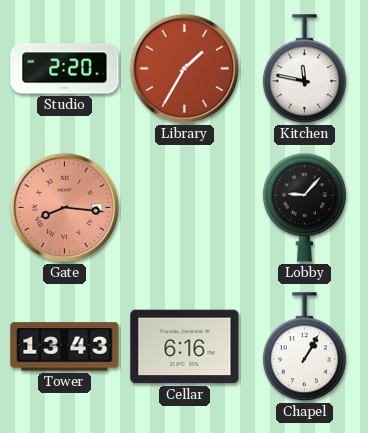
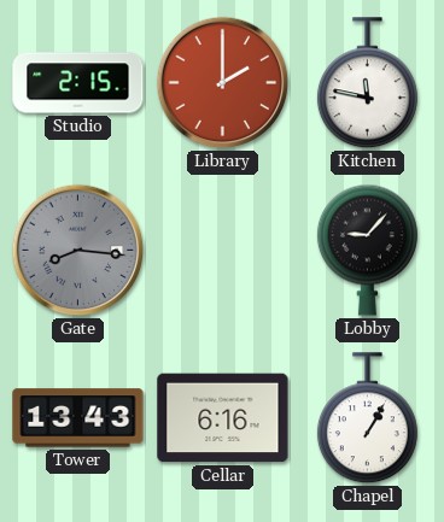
Studio: 2:20 -> 2:15 (78, 83)
Library: 1:35 -> 2:00 (223, 83)
Gate dial: salmon -> grey (78, 251)
